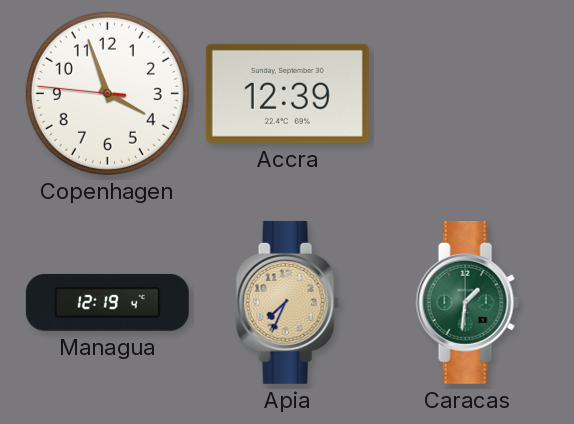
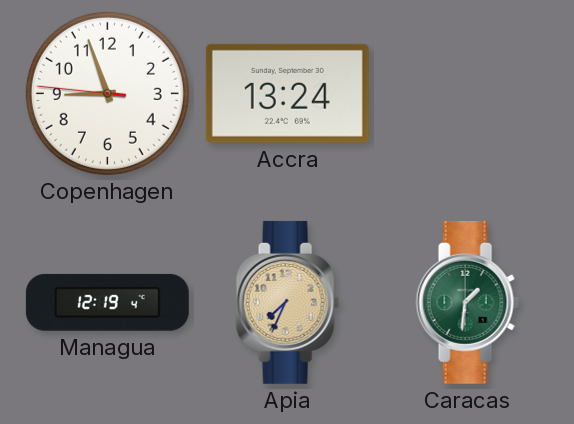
Copenhagen: 3:56 -> 8:56 (107, 93)
Accra: 12:39 -> 13:24 (287, 93)
